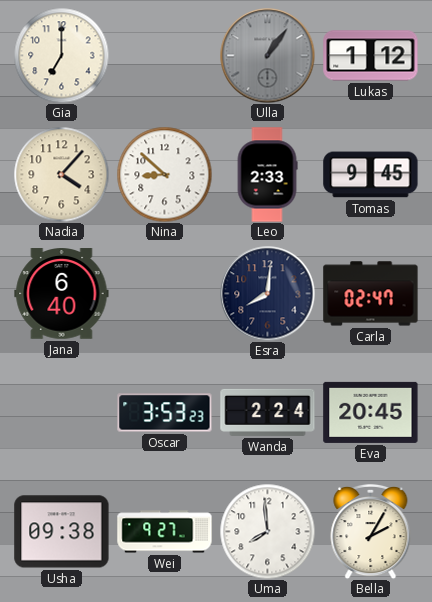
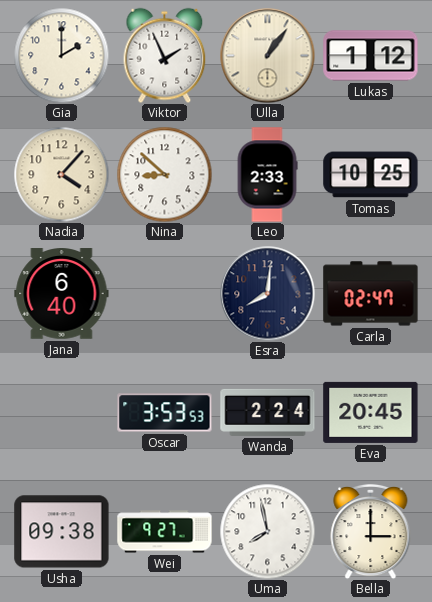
Gia: 7:00 -> 2:00 (61, 55)
Viktor: none -> 1:56 (165, 55)
Ulla dial: grey -> cream (267, 55)
Tomas: 9:45 -> 10:25 (371, 175)
Oscar: 3:53:23 -> 3:53:53 (165, 413)
Uma: 7:59 -> 7:58 (267, 531)
Bella: 2:05 -> 3:00 (371, 531)
